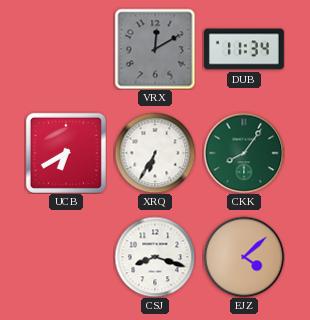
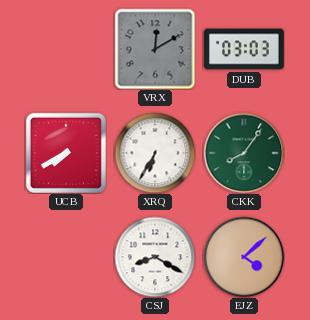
DUB: 11:34 -> 03:03 (245, 49)
UCB: 6:40 -> 7:40 (66, 153)
CSJ: 8:18 -> 8:20 (155, 257)
